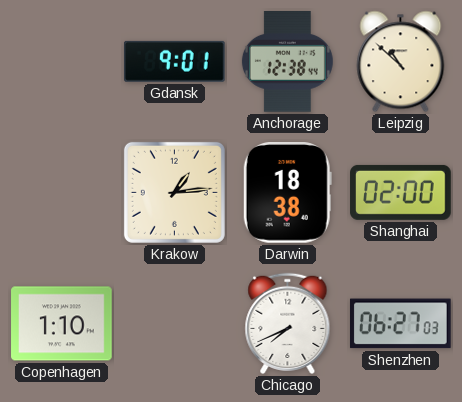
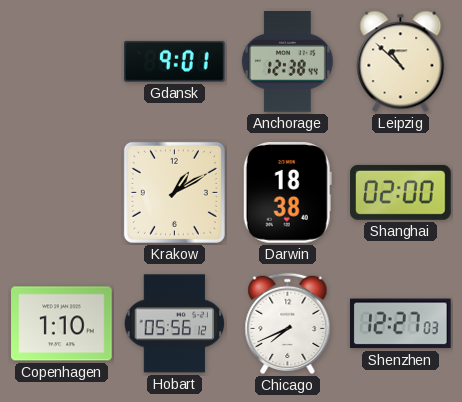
Krakow: 1:14 -> 1:10 (174, 192)
Hobart: none -> 05:56 (175, 324)
Shenzhen: 06:27 -> 12:27 (400, 324)
